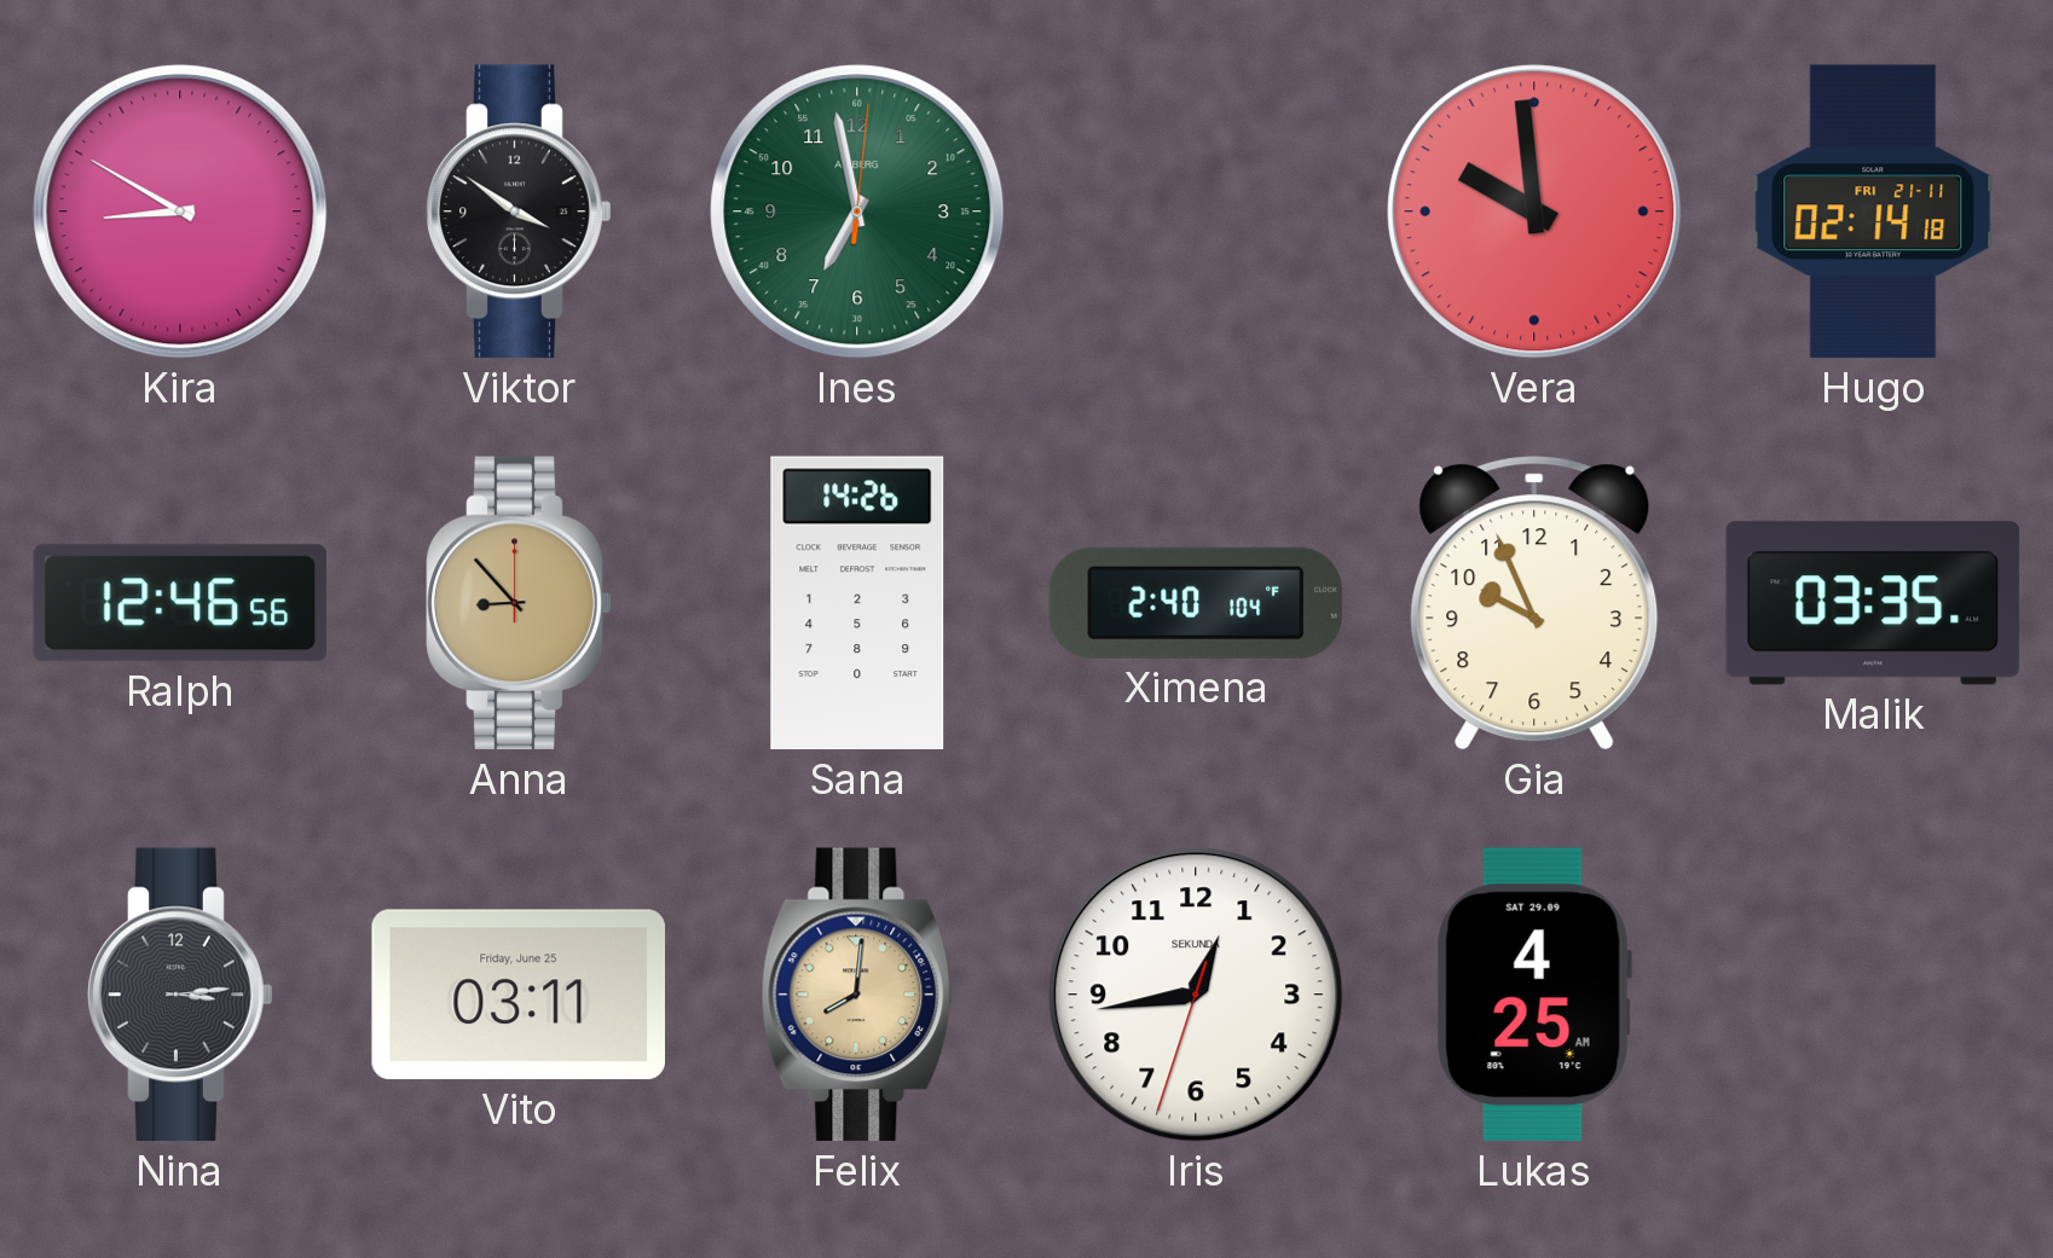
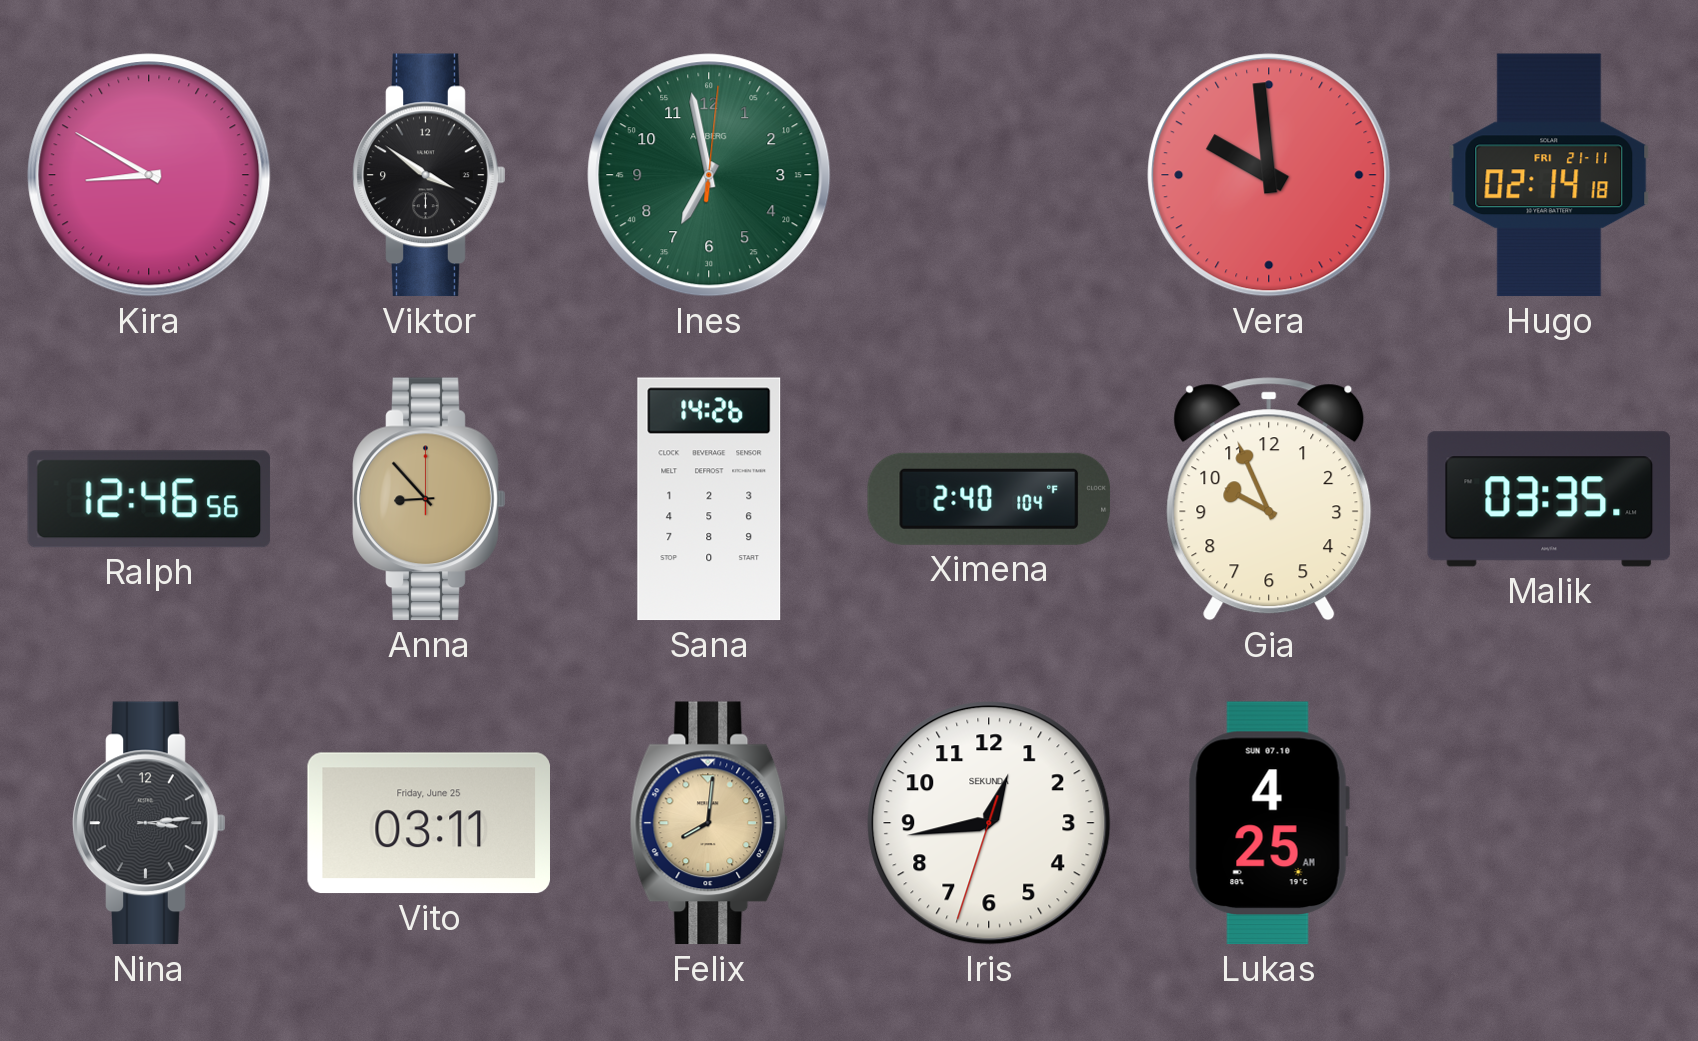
Lukas date: SAT 29.09 -> SUN 07.10 (1269, 823)
